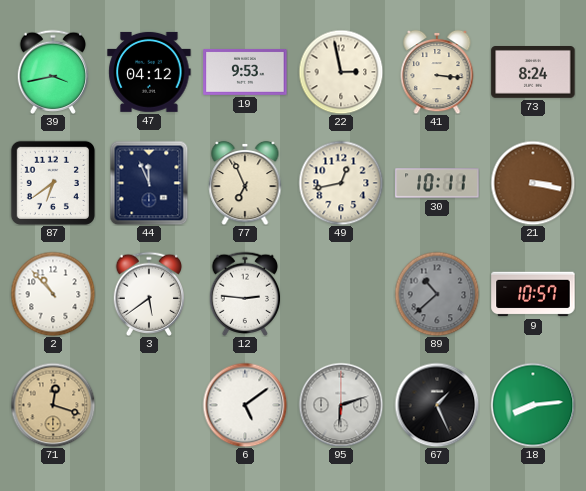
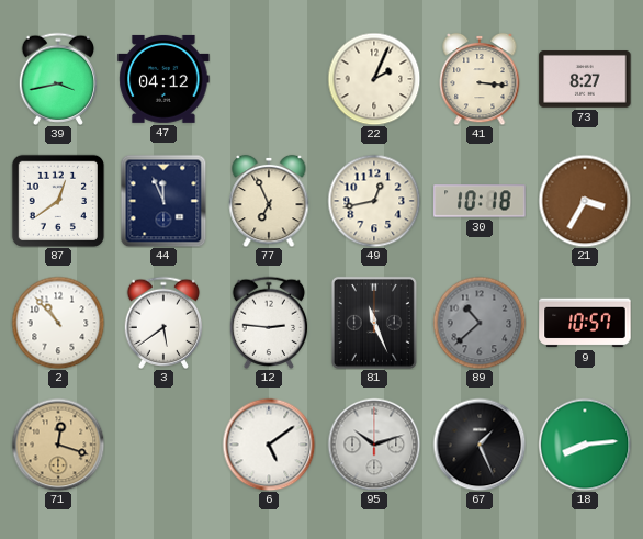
19: 9:53 -> none (245, 72)
22: 2:58 -> 2:04 (374, 79)
73: 8:24 -> 8:27 (585, 80)
87: 6:39 -> 12:39 (58, 201)
30: 10:11 -> 10:18 (480, 201)
21: 3:17 -> 3:35 (585, 201)
81: none -> 11:26 (374, 323)
95: 6:12 -> 10:12 (374, 445)
